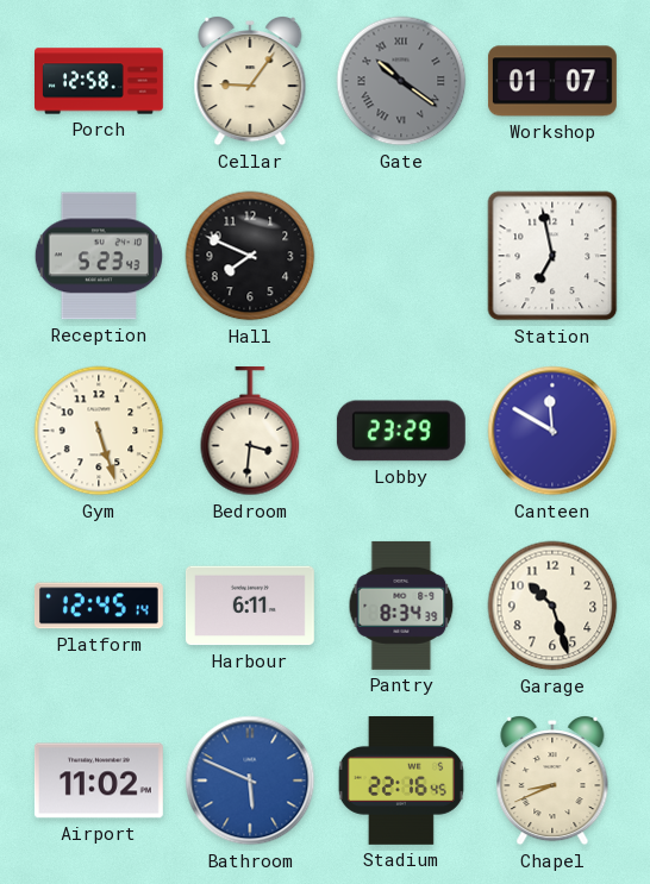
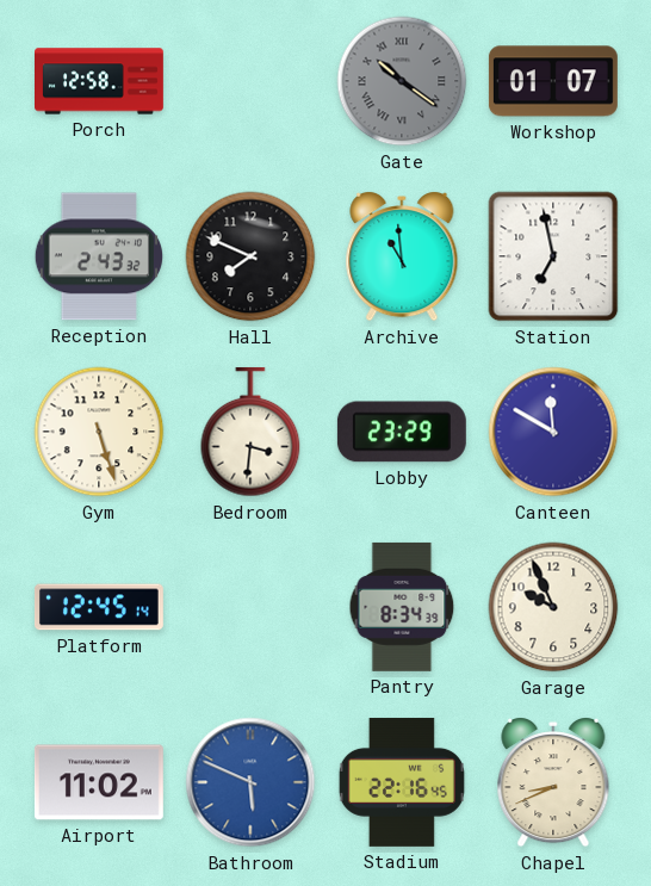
Cellar: 9:06 -> none (250, 82)
Reception: 5:23 -> 2:43 (98, 256)
Archive: none -> 10:59 (402, 258)
Harbour: 6:11 -> none (250, 606)
Garage: 10:27 -> 9:56 (553, 607)
